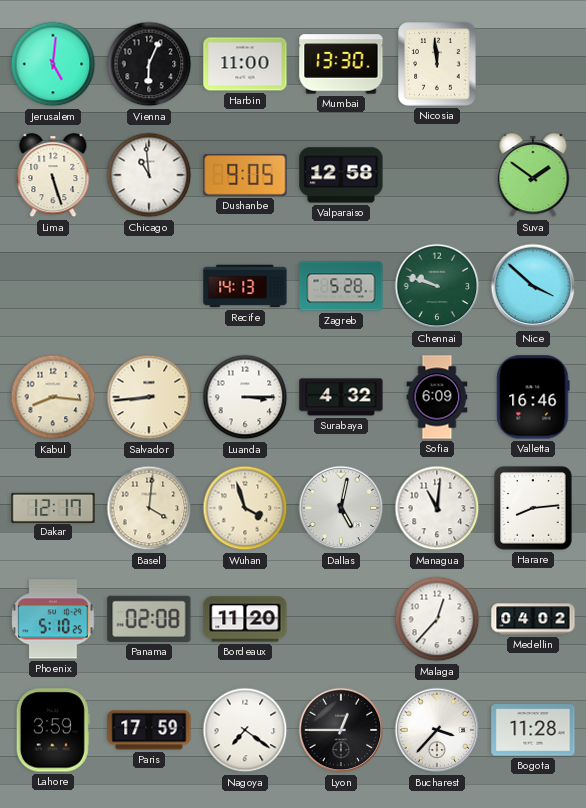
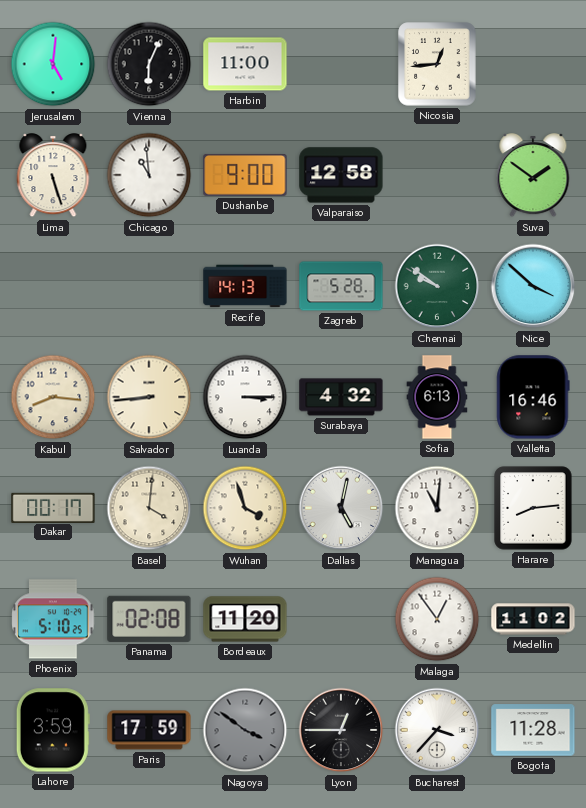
Mumbai: 13:30 -> none (341, 64)
Nicosia: 11:59 -> 12:44 (437, 64)
Dushanbe: 9:05 -> 9:00 (245, 175)
Chennai: 9:48 -> 9:51 (437, 286)
Sofia: 6:09 -> 6:13 (437, 397)
Dakar: 12:17 -> 00:17 (53, 507)
Malaga: 12:37 -> 12:54 (437, 619)
Medellin: 04:02 -> 11:02 (533, 619)
Nagoya: 7:21 -> 3:51 (245, 730)
Nagoya dial: white -> grey (245, 730)
